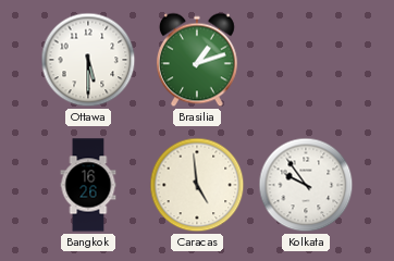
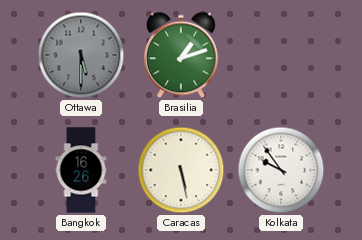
Ottawa dial: white -> grey (81, 55)
Caracas: 4:59 -> 5:28 (181, 170)
